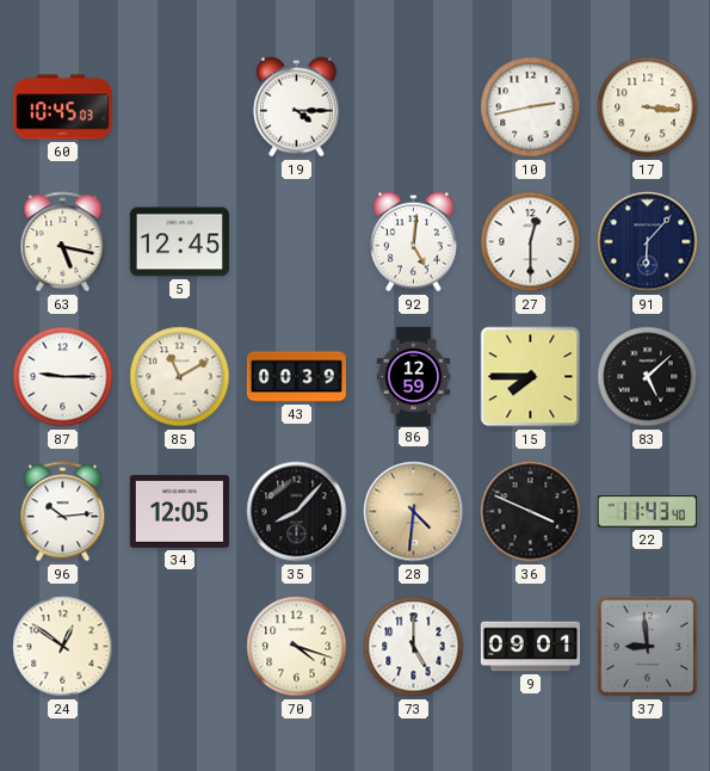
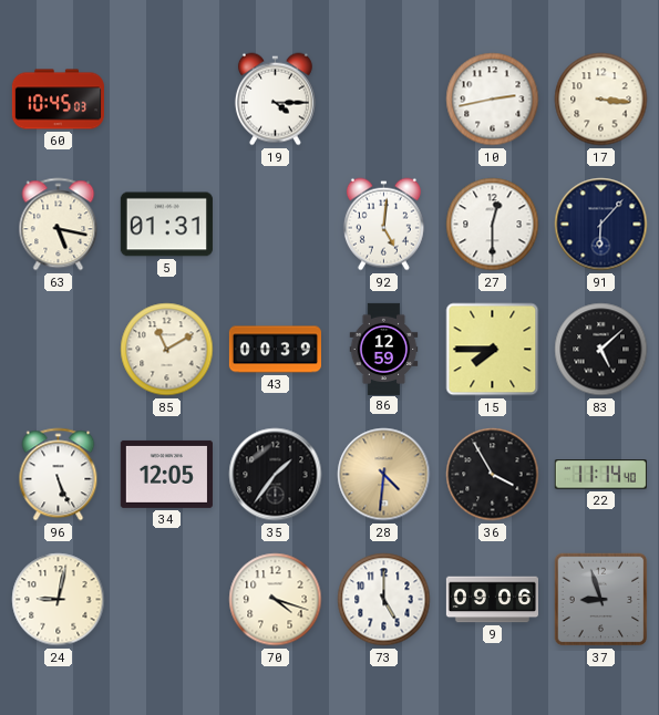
5: 12:45 -> 01:31 (166, 225)
87: 9:15 -> none (63, 377)
96: 10:14 -> 5:26 (59, 475)
35: 8:07 -> 1:36 (276, 475)
36: 3:49 -> 3:55 (493, 475)
22: 11:43 -> 11:14 (600, 475)
24: 12:51 -> 9:02 (59, 600)
9: 09:01 -> 09:06 (492, 600)
37: 8:59 -> 8:57 (601, 600)
